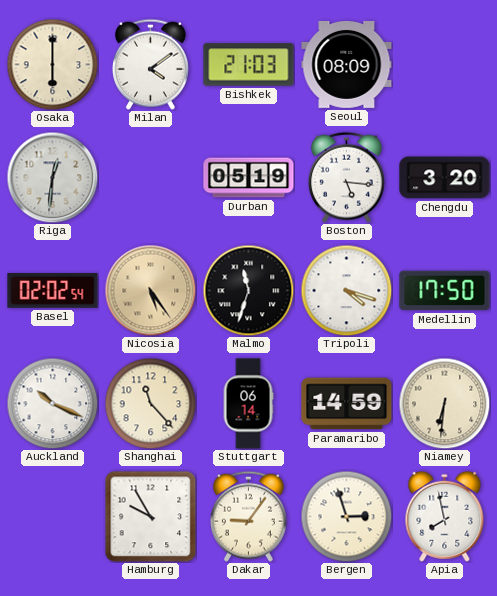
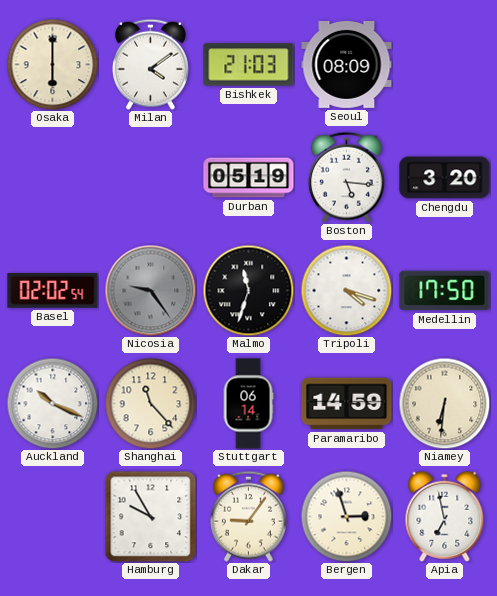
Riga: 12:31 -> none (52, 177)
Nicosia: 5:24 -> 9:24 (150, 290)
Nicosia dial: champagne -> grey (150, 290)
Apia: 7:58 -> 6:58 (445, 516)
